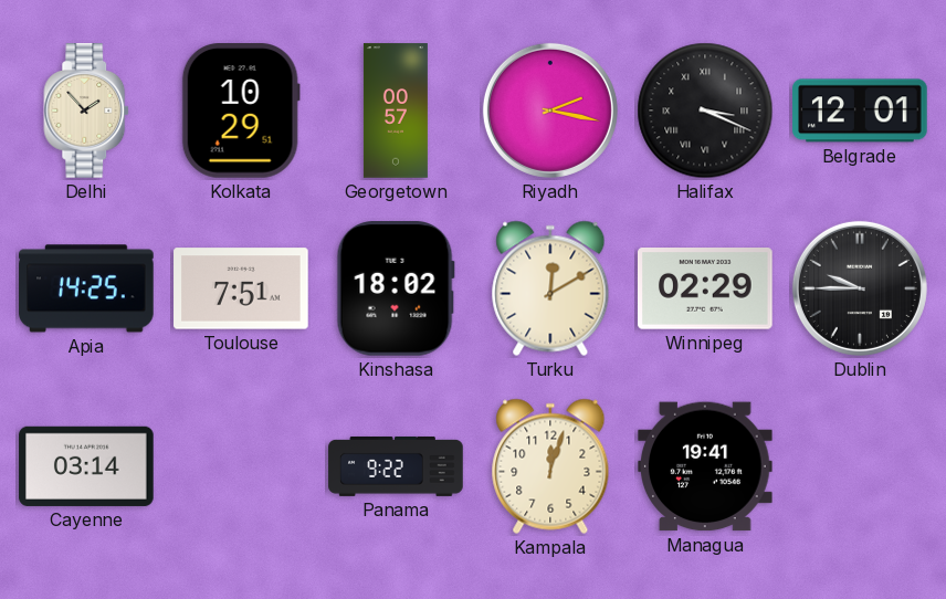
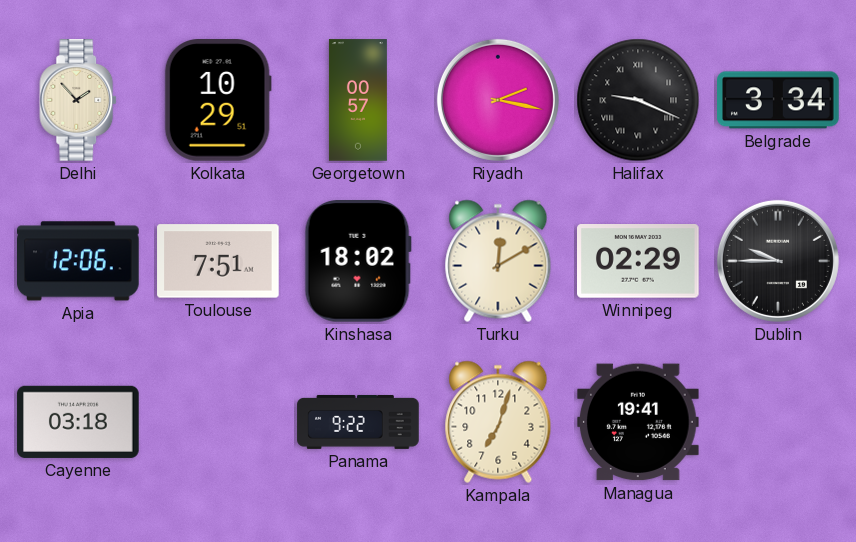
Halifax: 3:19 -> 9:19 (638, 100)
Belgrade: 12:01 -> 3:34 (778, 100)
Apia: 14:25 -> 12:06 (78, 261)
Cayenne: 03:14 -> 03:18 (78, 422)
Kampala: 12:03 -> 7:03 (498, 422)
